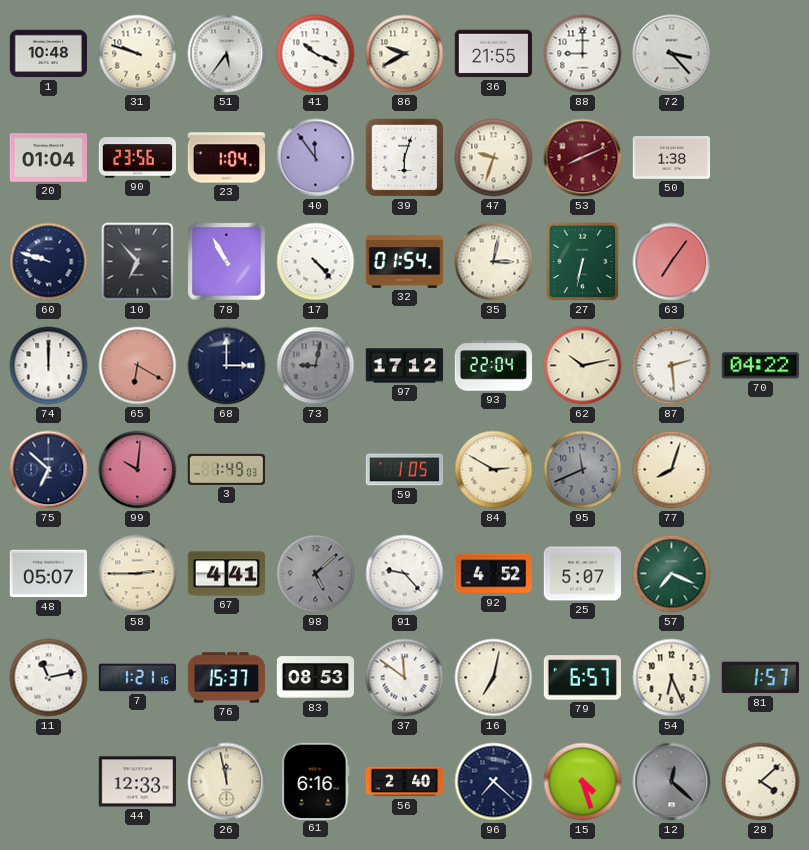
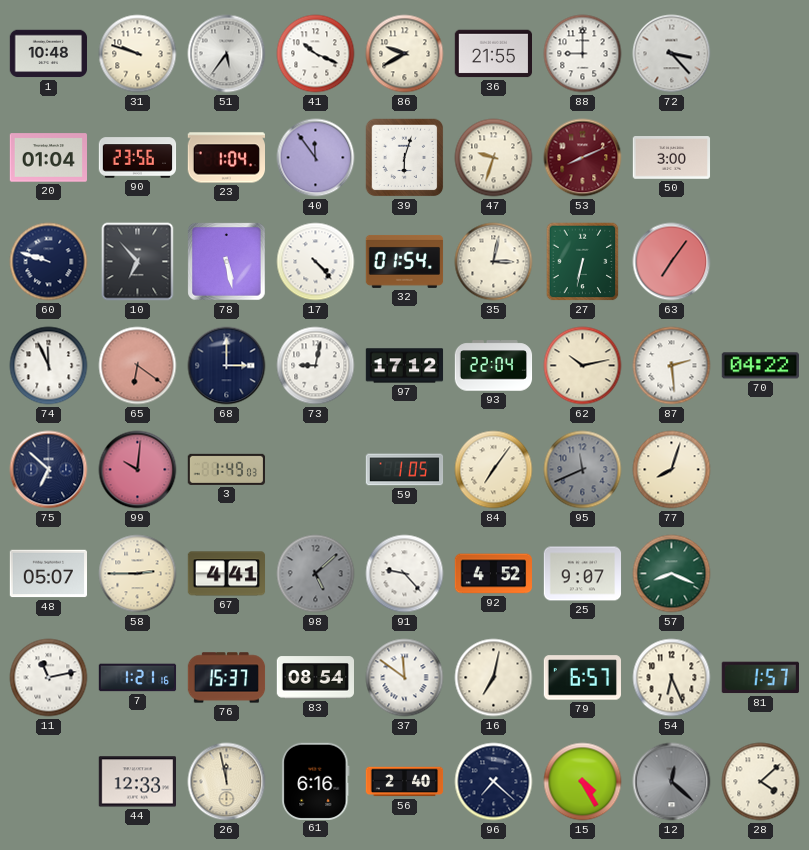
50: 1:38 -> 3:00 (672, 158)
78: 10:55 -> 5:28 (227, 262)
74: 12:00 -> 11:56 (49, 366)
65: 6:20 -> 6:21 (138, 366)
73 dial: grey -> white (316, 366)
84: 2:50 -> 7:06 (494, 470)
25: 5:07 -> 9:07 (583, 574)
57: 7:19 -> 8:19 (672, 574)
83: 08:53 -> 08:54 (315, 678)
15: 4:27 -> 4:25 (583, 782)
